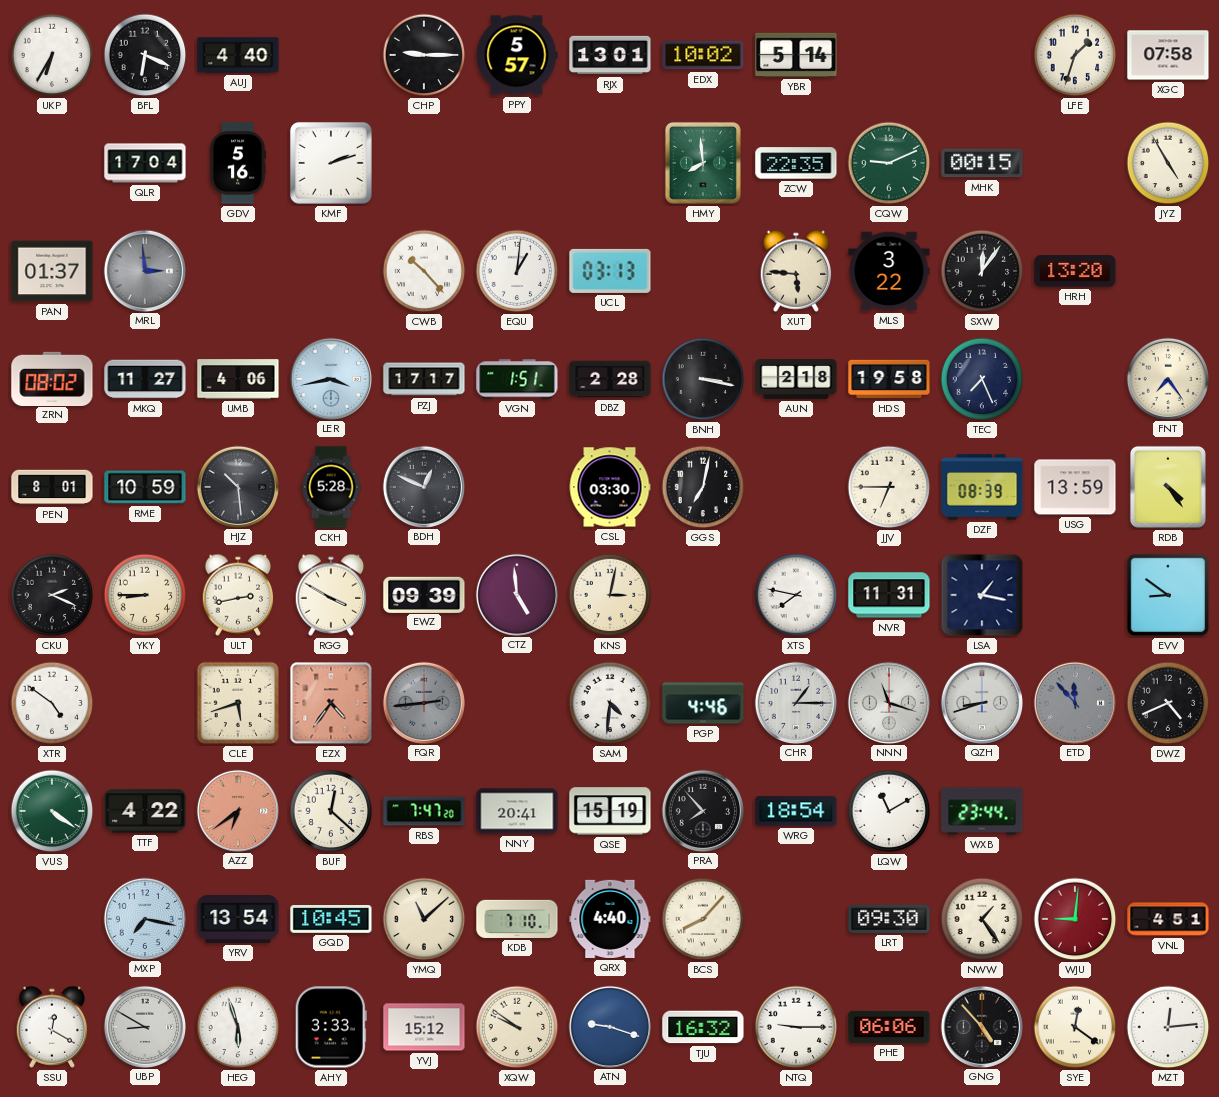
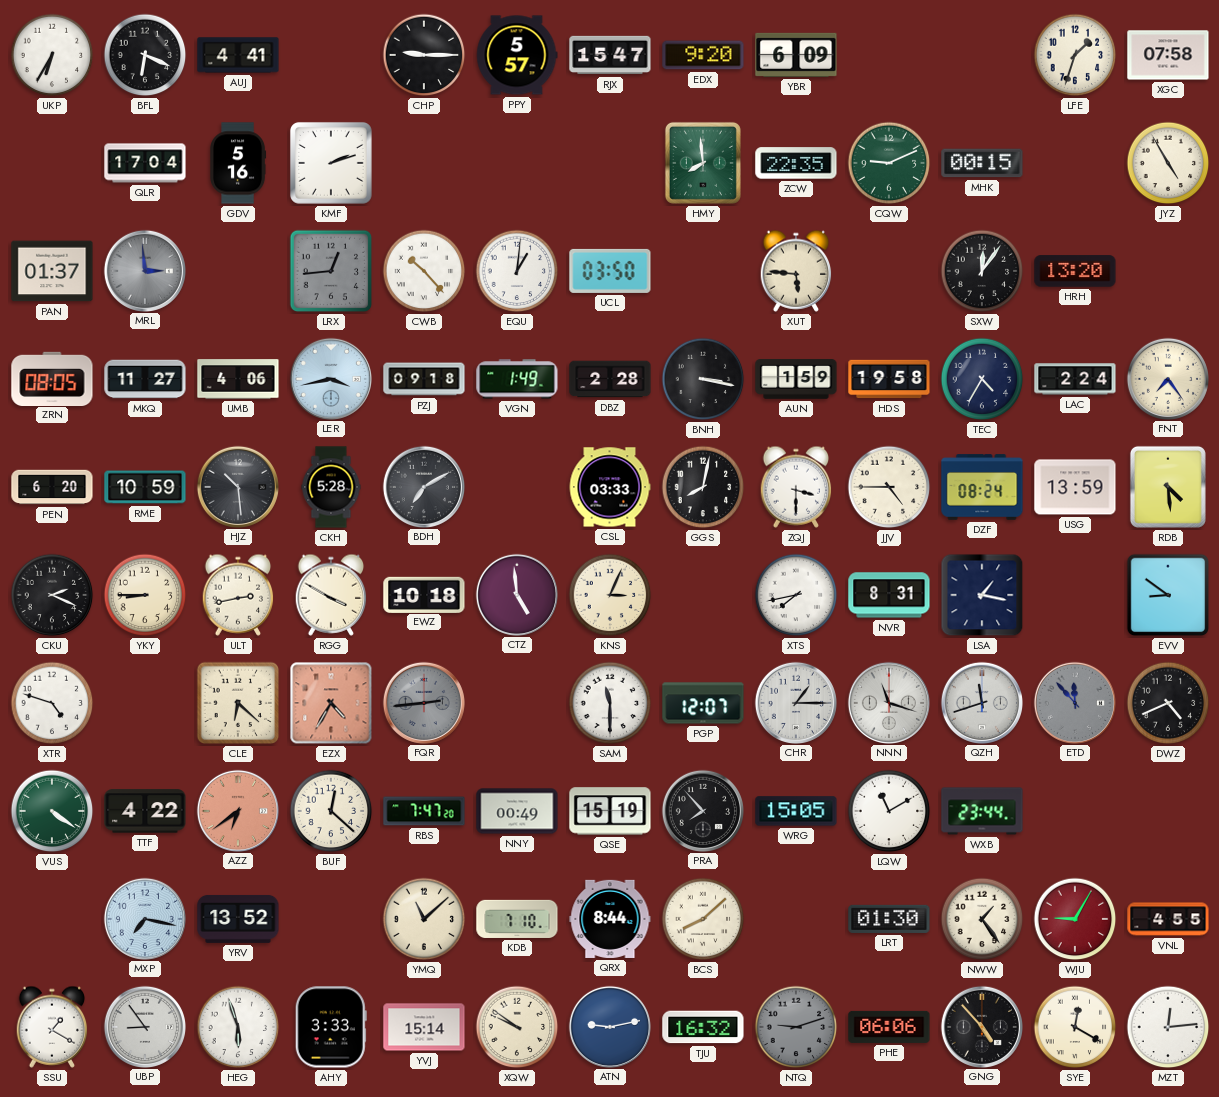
AUJ: 4:40 -> 4:41 (238, 55)
RJX: 13:01 -> 15:47 (610, 55)
EDX: 10:02 -> 9:20 (703, 55)
YBR: 5:14 -> 6:09 (796, 55)
LRX: none -> 12:44 (331, 271)
UCL: 03:13 -> 03:50 (610, 271)
MLS: 3:22 -> none (889, 271)
ZRN: 08:02 -> 08:05 (52, 378)
PZJ: 17:17 -> 09:18 (424, 379)
VGN: 1:51 -> 1:49 (517, 379)
AUN: 2:18 -> 1:59 (796, 379)
TEC: 7:26 -> 4:35 (982, 379)
LAC: none -> 2:24 (1075, 379)
PEN: 8:01 -> 6:20 (52, 487)
BDH: 12:49 -> 7:10 (423, 486)
CSL: 03:30 -> 03:33 (610, 487)
GGS: 7:02 -> 8:02 (703, 487)
ZQJ: none -> 3:30 (796, 487)
JJV: 6:45 -> 4:45 (889, 487)
DZF: 08:39 -> 08:24 (982, 487)
RDB: 4:24 -> 4:29 (1168, 487)
EWZ: 09:39 -> 10:18 (424, 594)
KNS: 3:02 -> 3:04 (610, 595)
XTS: 7:47 -> 7:43 (796, 595)
NVR: 11:31 -> 8:31 (889, 595)
XTR: 4:51 -> 4:48 (52, 703)
CLE: 5:42 -> 6:22 (238, 703)
EZX: 4:36 -> 4:35 (331, 703)
SAM: 4:31 -> 11:30 (610, 703)
PGP: 4:46 -> 12:07 (703, 703)
QZH: 8:42 -> 11:42 (981, 702)
NNY: 20:41 -> 00:49 (517, 811)
WRG: 18:54 -> 15:05 (796, 811)
YRV: 13:54 -> 13:52 (238, 919)
GQD: 10:45 -> none (331, 920)
QRX: 4:40 -> 8:44 (610, 919)
BCS: 8:07 -> 8:08 (703, 919)
LRT: 09:30 -> 01:30 (889, 919)
WJU: 9:01 -> 9:05 (1075, 919)
VNL: 4:51 -> 4:55 (1168, 919)
SSU: 12:20 -> 1:20 (52, 1027)
UBP: 8:50 -> 8:54 (144, 1026)
YVJ: 15:12 -> 15:14 (424, 1027)
ATN: 9:18 -> 9:13 (609, 1026)
NTQ: 9:15 -> 9:12 (796, 1027)
NTQ dial: white -> grey (796, 1027)
SYE: 12:21 -> 12:20 (1075, 1027)
